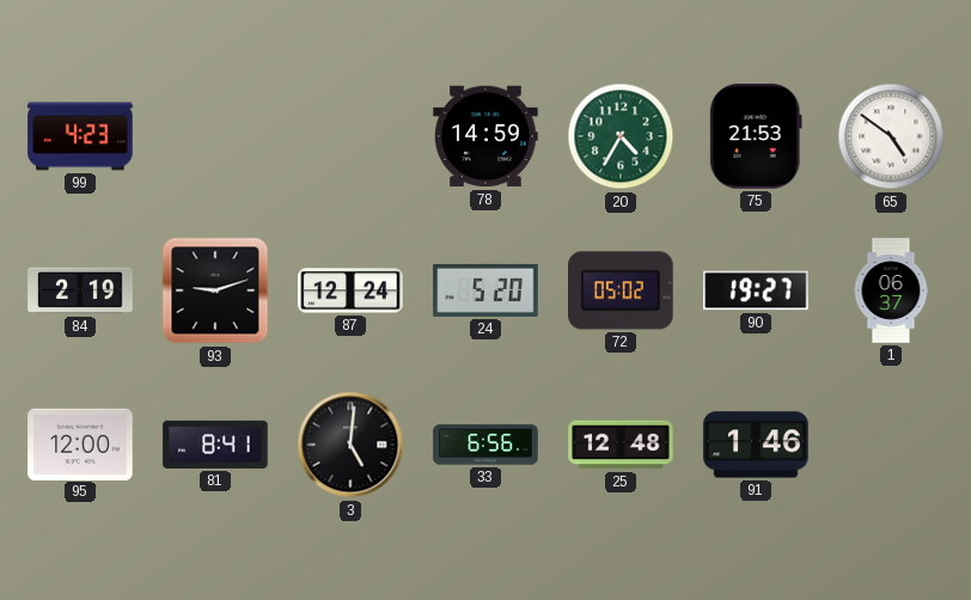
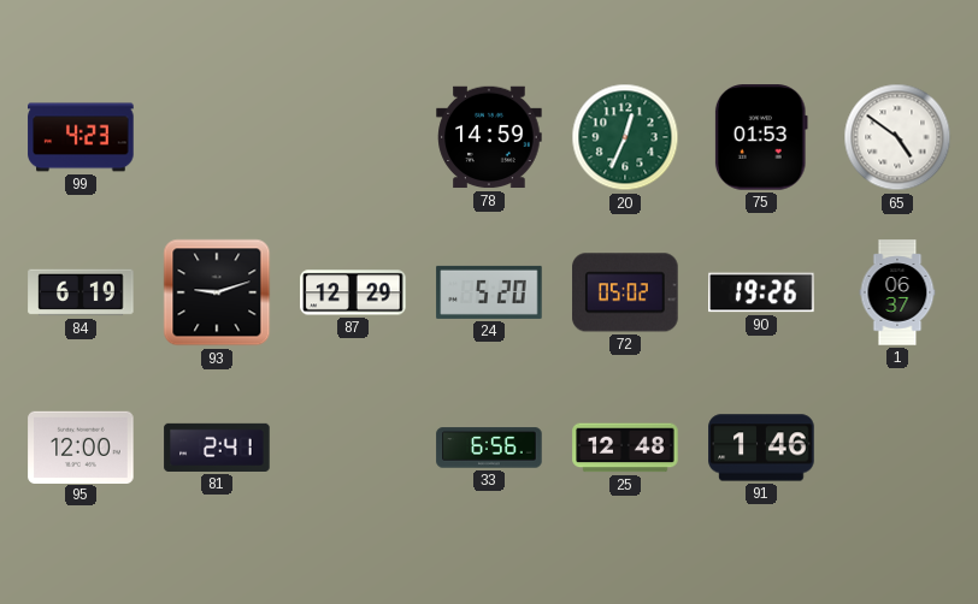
20: 4:35 -> 12:34 (625, 137)
75: 21:53 -> 01:53 (761, 137)
84: 2:19 -> 6:19 (81, 292)
87: 12:24 -> 12:29 (353, 292)
90: 19:27 -> 19:26 (761, 292)
81: 8:41 -> 2:41 (217, 448)
3: 5:01 -> none (350, 445)
